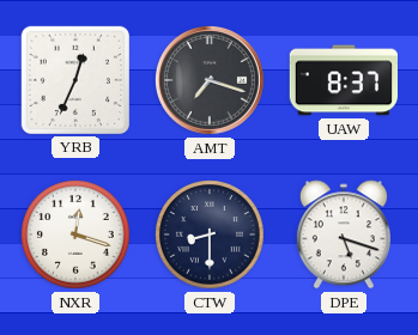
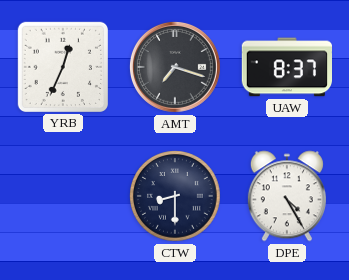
NXR: 12:18 -> none (77, 236)
DPE: 5:18 -> 4:25 (287, 196)
